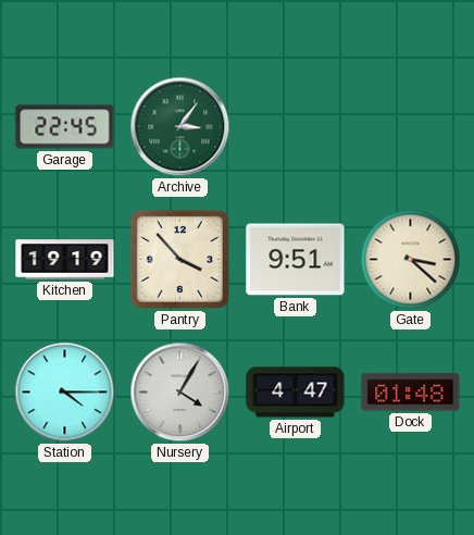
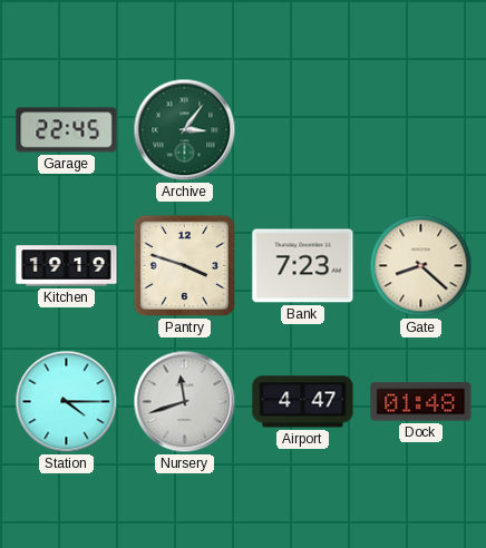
Pantry: 3:53 -> 3:48 (184, 265)
Bank: 9:51 -> 7:23 (303, 266)
Gate: 3:22 -> 8:22 (421, 266)
Nursery: 4:05 -> 11:42 (185, 402)
